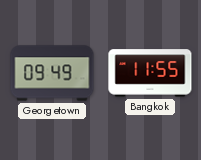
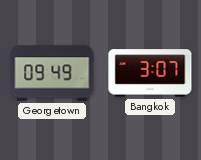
Bangkok: 11:55 -> 3:07 (150, 73)
